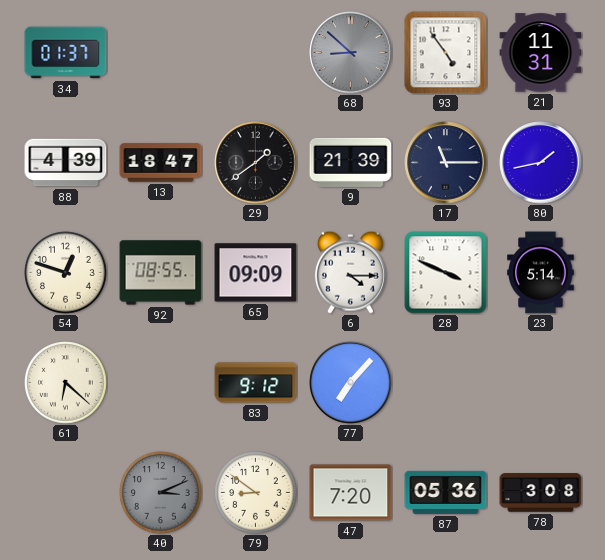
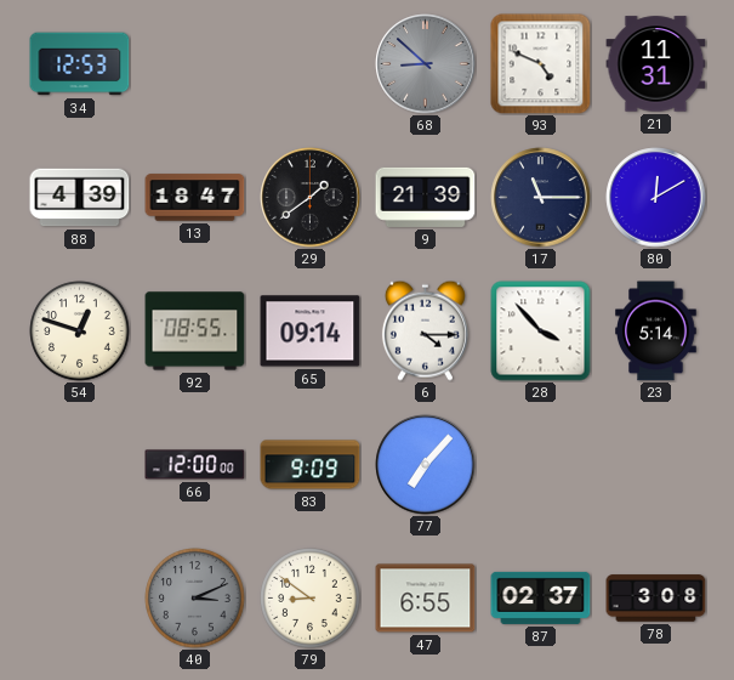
34: 01:37 -> 12:53 (80, 64)
93: 4:54 -> 4:49 (541, 64)
80: 1:43 -> 12:10 (656, 198)
65: 09:09 -> 09:14 (311, 331)
28: 3:49 -> 3:53 (541, 331)
61: 6:22 -> none (66, 383)
66: none -> 12:00 (195, 465)
83: 9:12 -> 9:09 (311, 465)
47: 7:20 -> 6:55 (426, 599)
87: 05:36 -> 02:37 (541, 597)
